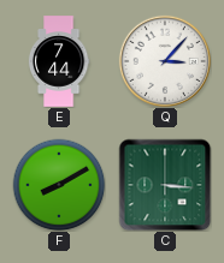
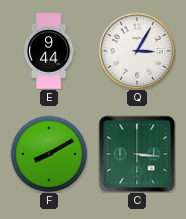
E: 7:44 -> 9:44 (49, 51)
Q: 3:07 -> 3:05 (137, 51)
